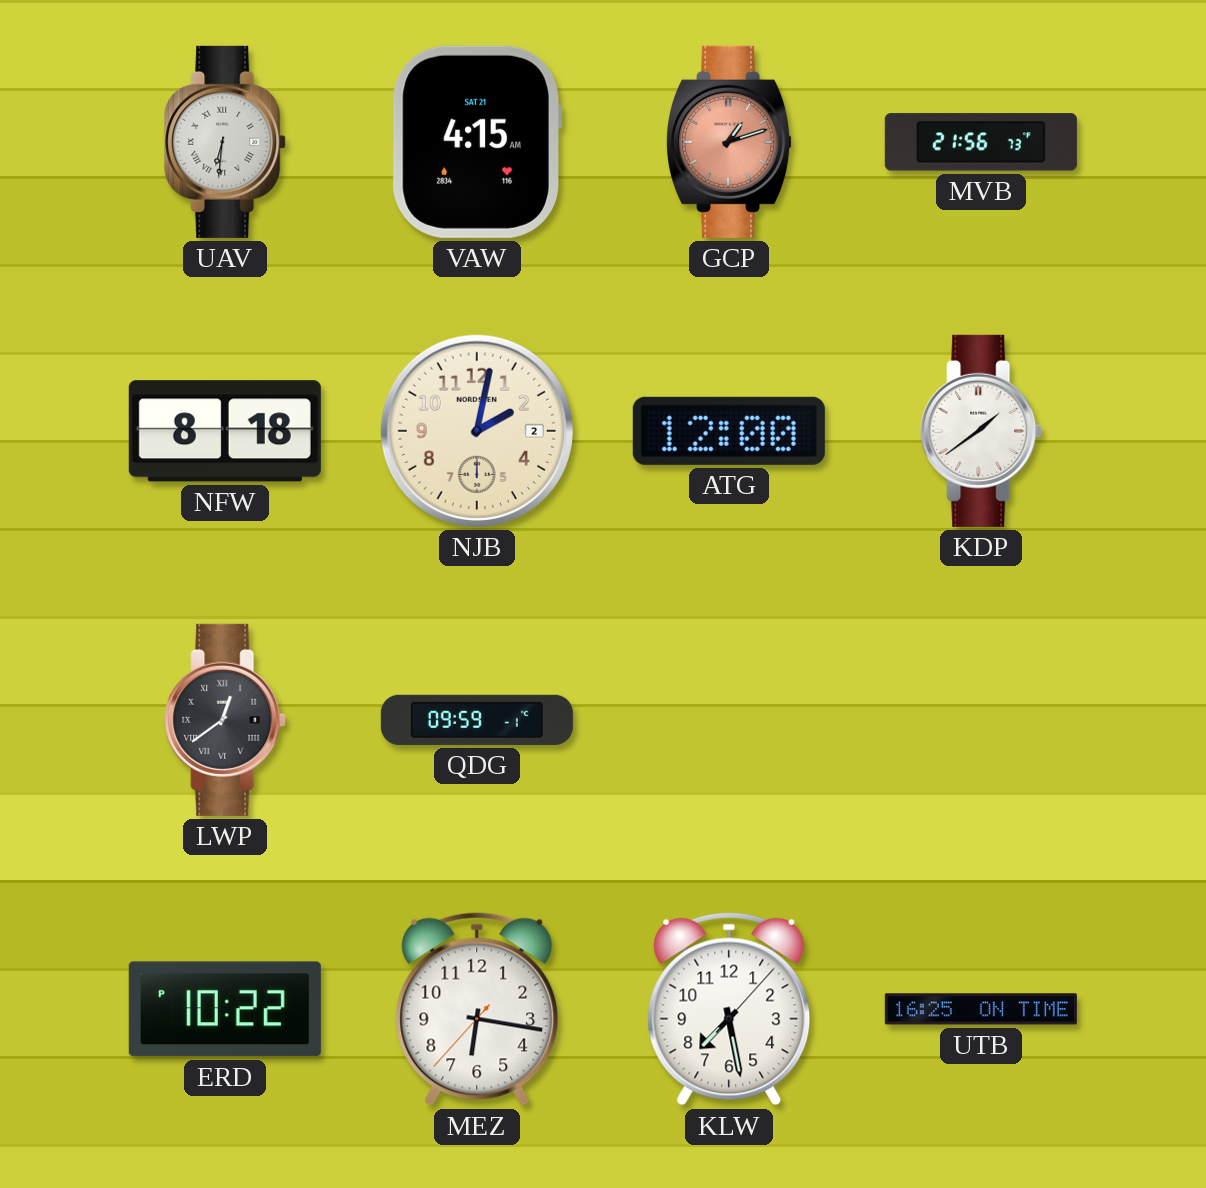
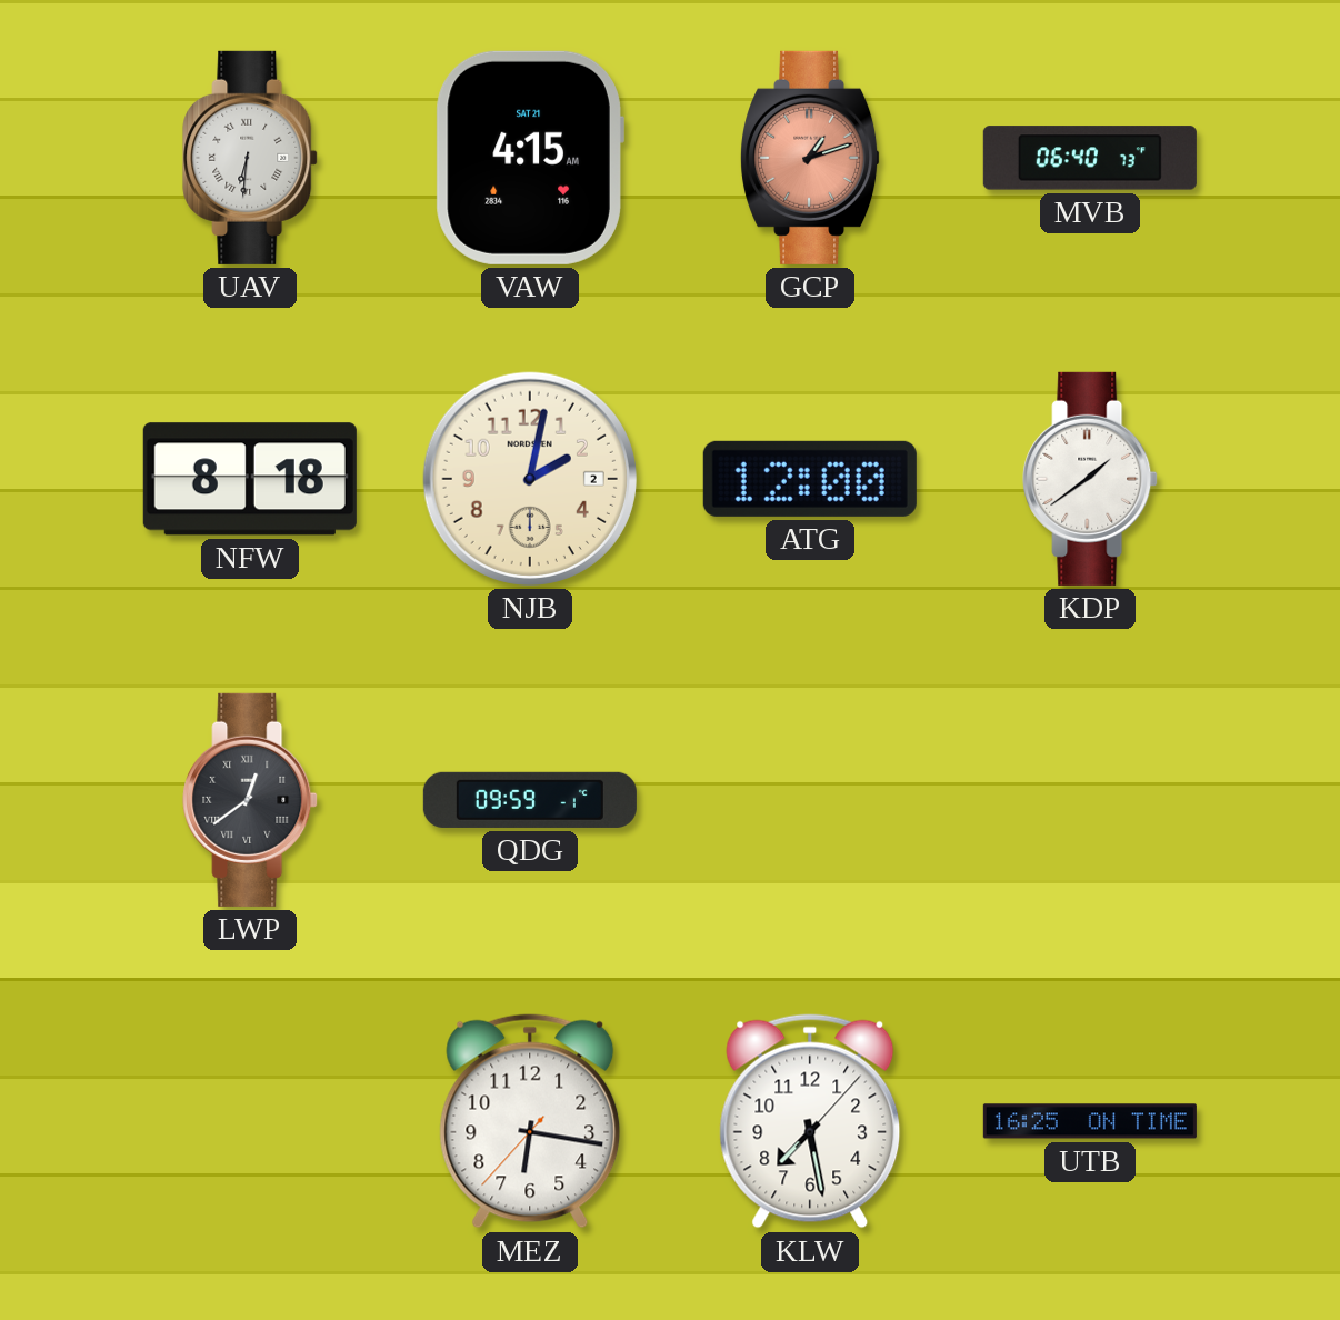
MVB: 21:56 -> 06:40 (1090, 158)
ERD: 10:22 -> none (225, 1009)
